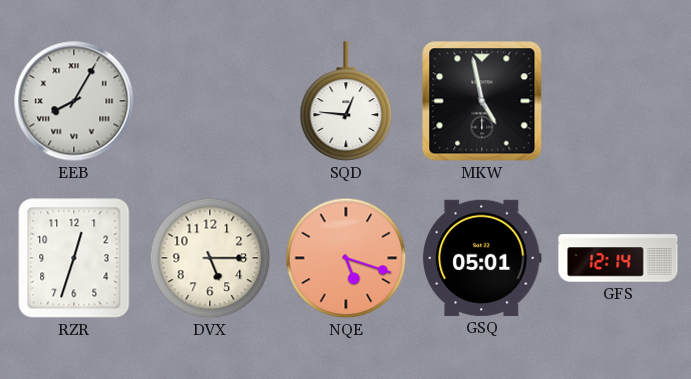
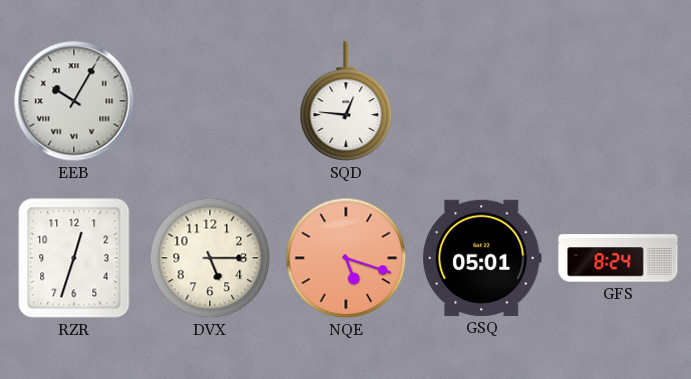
EEB: 8:05 -> 10:05 (74, 101)
MKW: 4:58 -> none (482, 101)
GFS: 12:14 -> 8:24 (618, 258)
